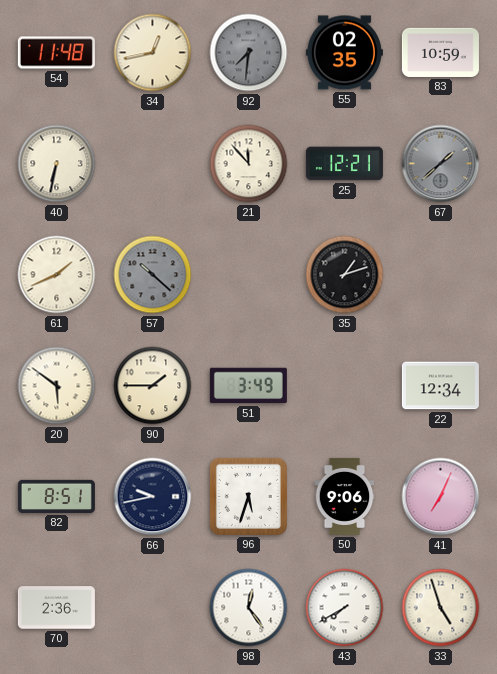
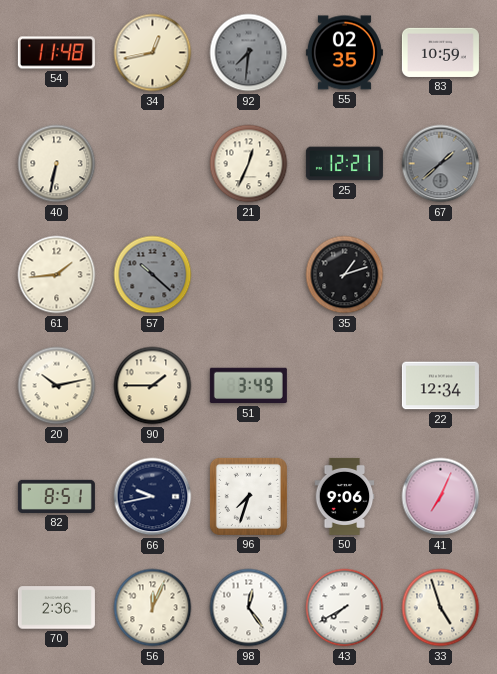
21: 11:53 -> 12:34 (249, 164)
61: 1:41 -> 1:44 (57, 275)
20: 5:51 -> 10:13 (57, 386)
96: 5:33 -> 7:33 (248, 496)
56: none -> 12:04 (153, 608)
